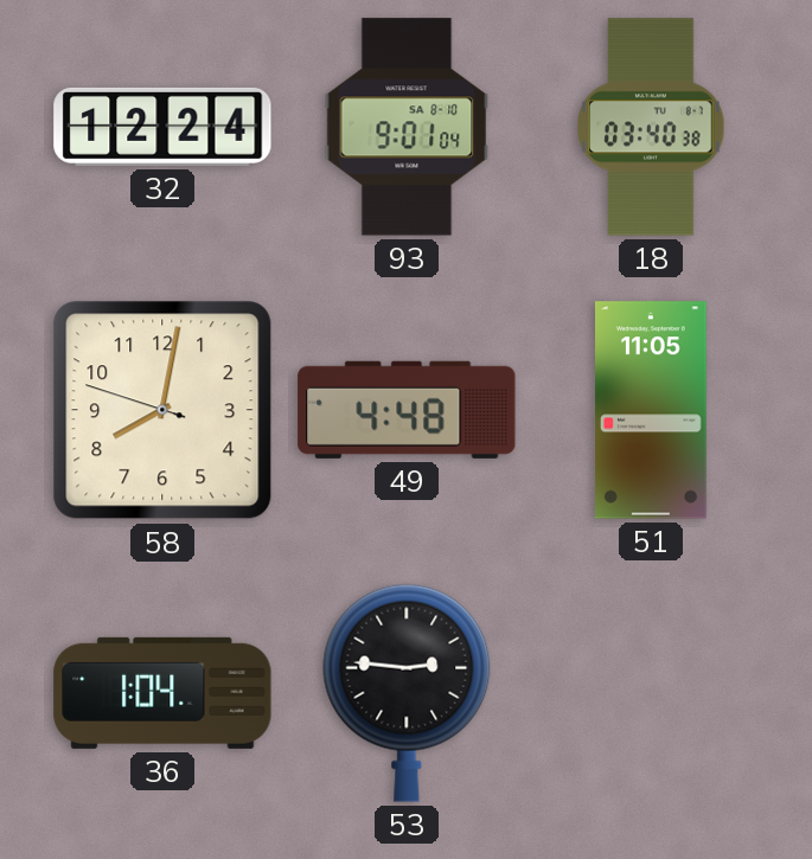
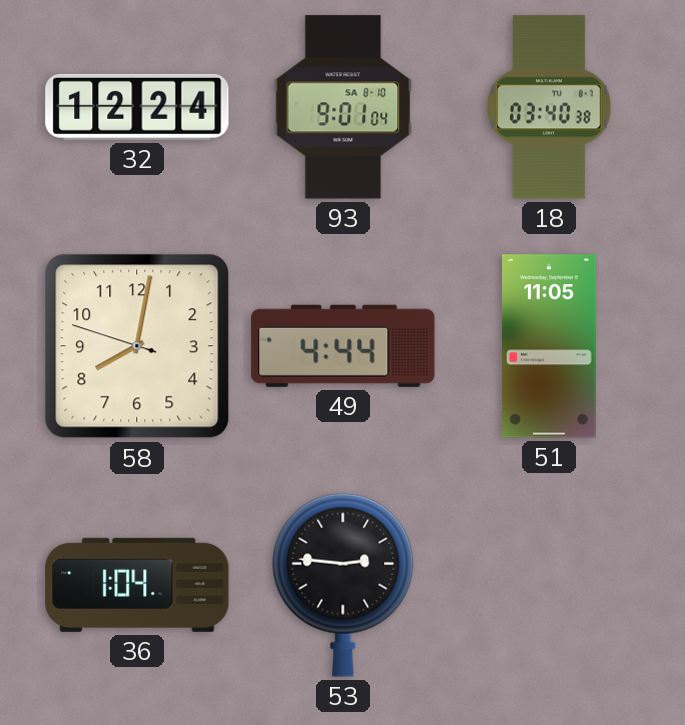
49: 4:48 -> 4:44 (343, 346)
